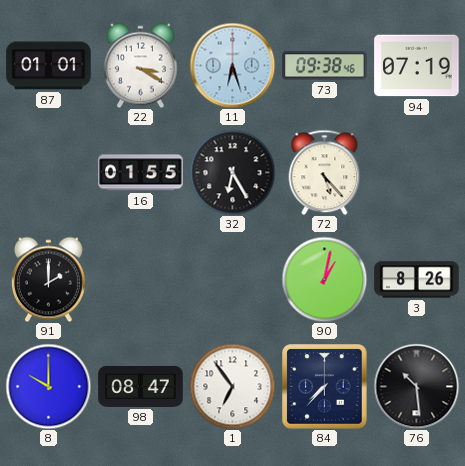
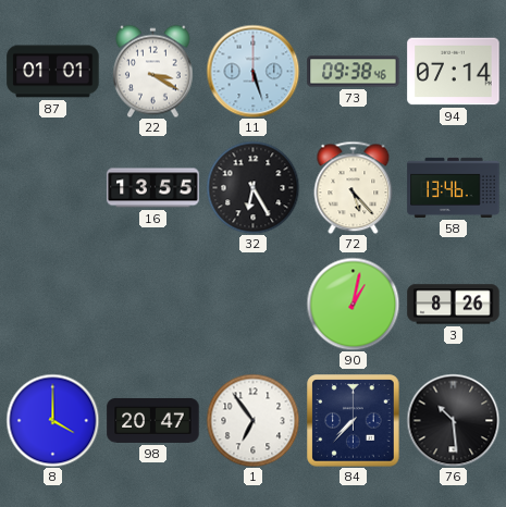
11: 6:27 -> 5:27 (252, 71)
94: 07:19 -> 07:14 (454, 72)
16: 01:55 -> 13:55 (153, 188)
58: none -> 13:46 (454, 187)
91: 2:00 -> none (48, 279)
8: 10:00 -> 4:00 (52, 420)
98: 08:47 -> 20:47 (153, 420)
